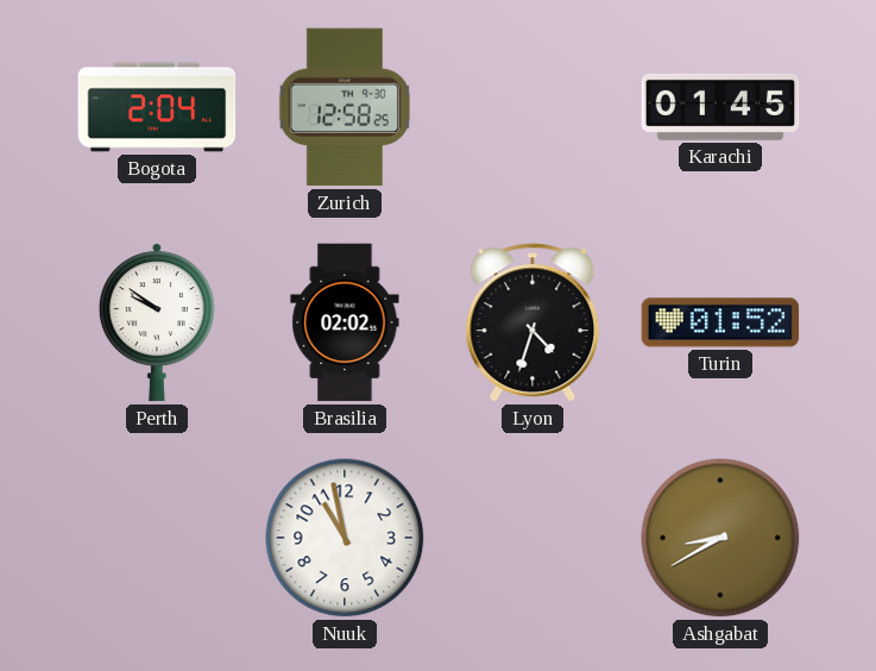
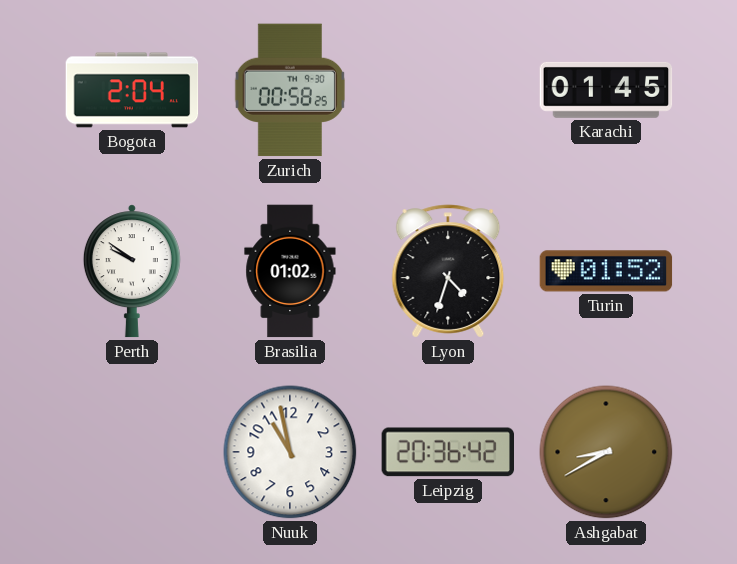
Zurich: 12:58 -> 00:58 (290, 90)
Brasilia: 02:02 -> 01:02 (290, 271)
Leipzig: none -> 20:36 (447, 452)
